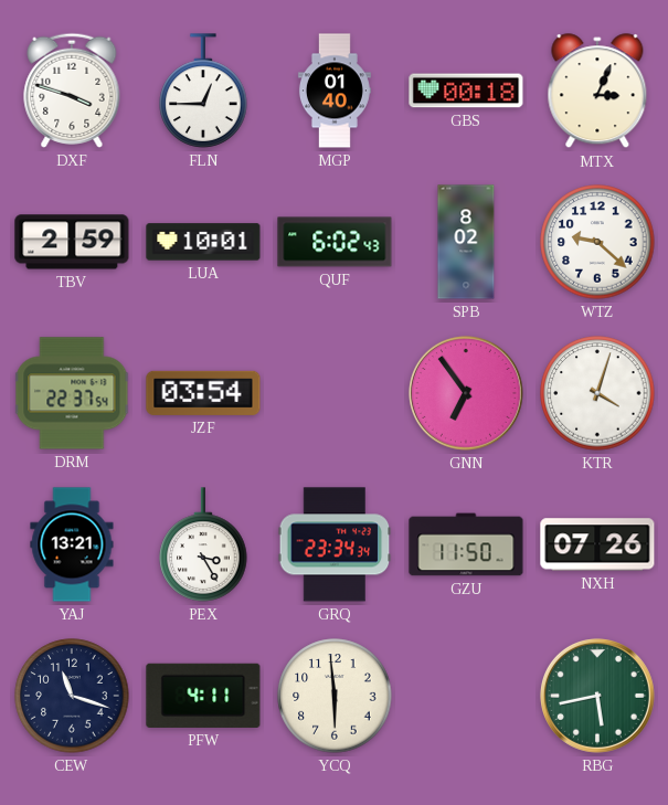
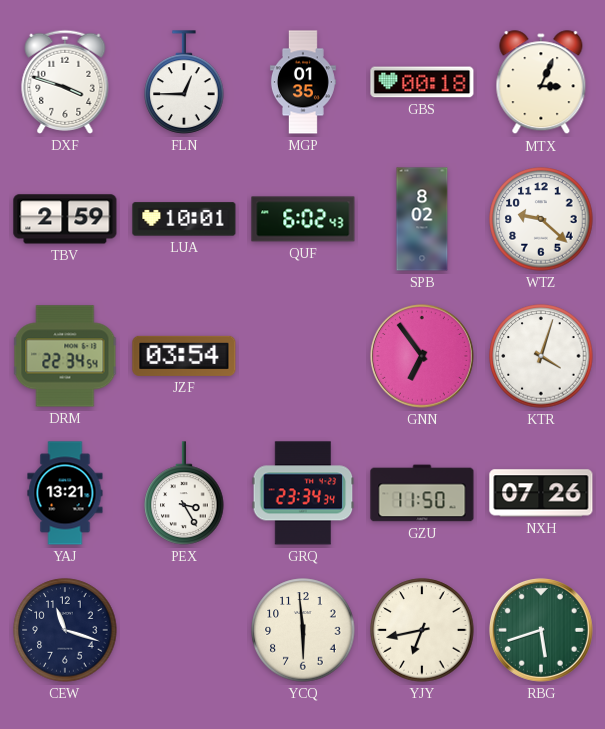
MGP: 01:40 -> 01:35 (303, 82)
DRM: 22:37 -> 22:34 (65, 356)
PFW: 4:11 -> none (203, 696)
YJY: none -> 6:43 (422, 630)
RBG: 5:43 -> 5:42 (541, 630)
